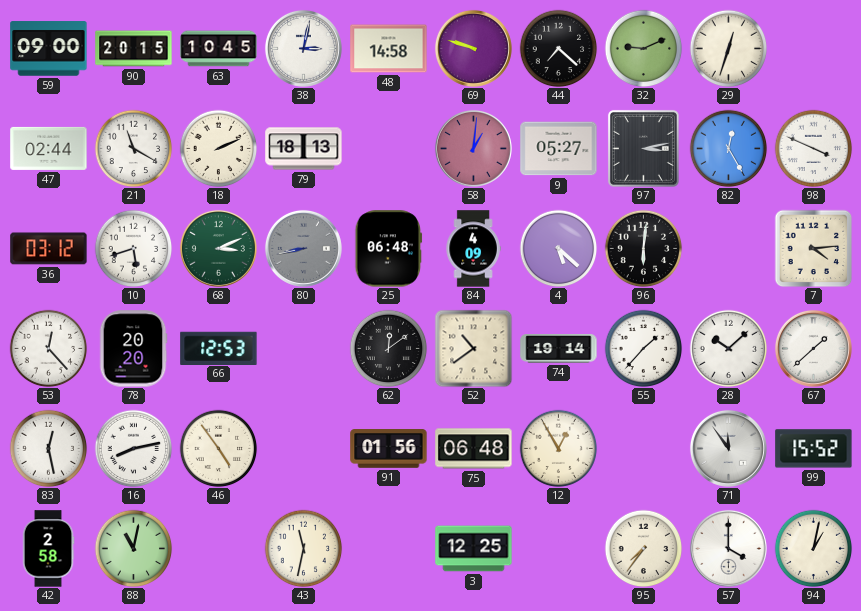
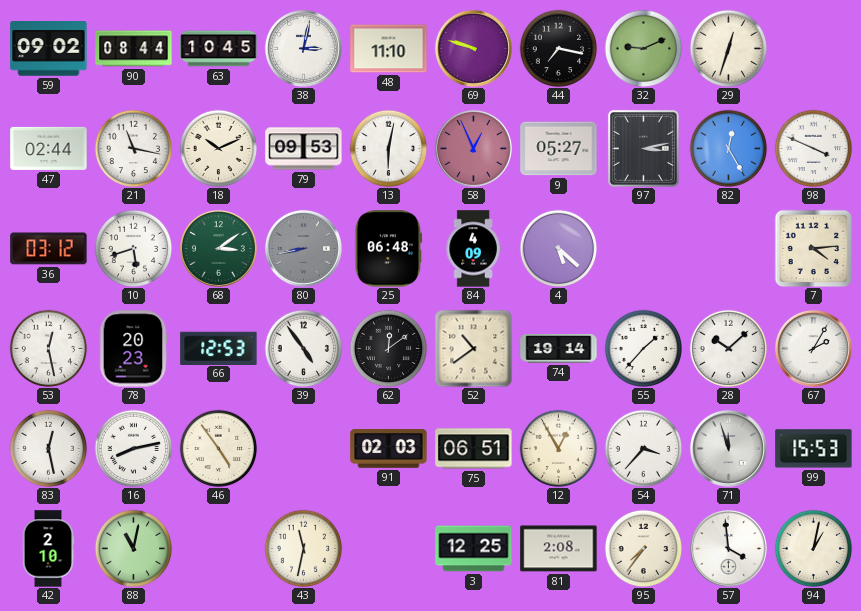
59: 09:00 -> 09:02 (49, 49)
90: 20:15 -> 08:44 (134, 49)
48: 14:58 -> 11:10 (389, 49)
44: 7:22 -> 7:17 (558, 48)
21: 11:20 -> 11:17 (133, 148)
18: 2:11 -> 10:11 (218, 148)
79: 18:13 -> 09:53 (304, 149)
13: none -> 6:02 (388, 148)
58: 1:01 -> 12:56 (473, 148)
68: 3:11 -> 3:09 (218, 248)
96: 6:01 -> none (643, 248)
53: 12:23 -> 12:28 (48, 348)
78: 20:20 -> 20:23 (133, 349)
39: none -> 4:54 (303, 348)
67: 1:38 -> 2:05 (813, 348)
91: 01:56 -> 02:03 (389, 449)
75: 06:48 -> 06:51 (474, 449)
54: none -> 3:37 (643, 448)
71: 11:54 -> 11:57 (728, 448)
99: 15:52 -> 15:53 (814, 449)
42: 2:58 -> 2:10 (48, 549)
81: none -> 2:08 (559, 549)
57: 4:00 -> 3:59 (728, 548)
